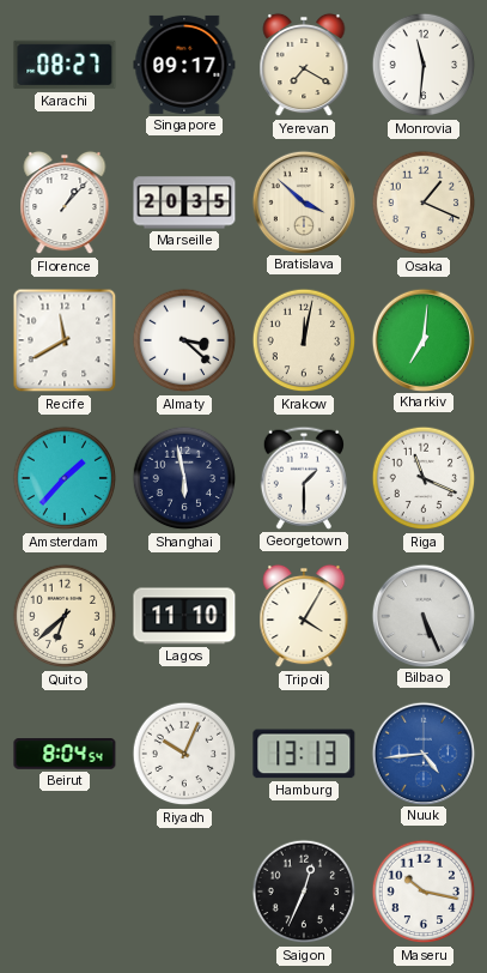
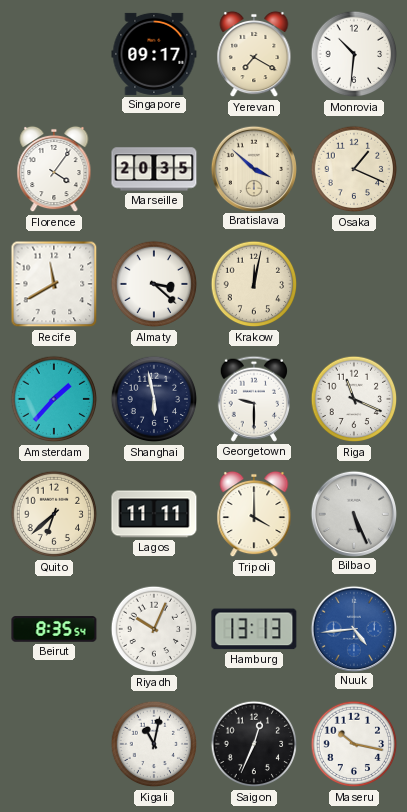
Karachi: 08:27 -> none (65, 65)
Monrovia: 11:31 -> 10:31 (354, 54)
Florence: 1:07 -> 4:06 (54, 169)
Kharkiv: 7:01 -> none (422, 339)
Georgetown: 1:30 -> 9:30 (254, 399)
Lagos: 11:10 -> 11:11 (154, 514)
Tripoli: 4:05 -> 4:00 (254, 514)
Beirut: 8:04 -> 8:35 (54, 629)
Kigali: none -> 11:02 (154, 744)
